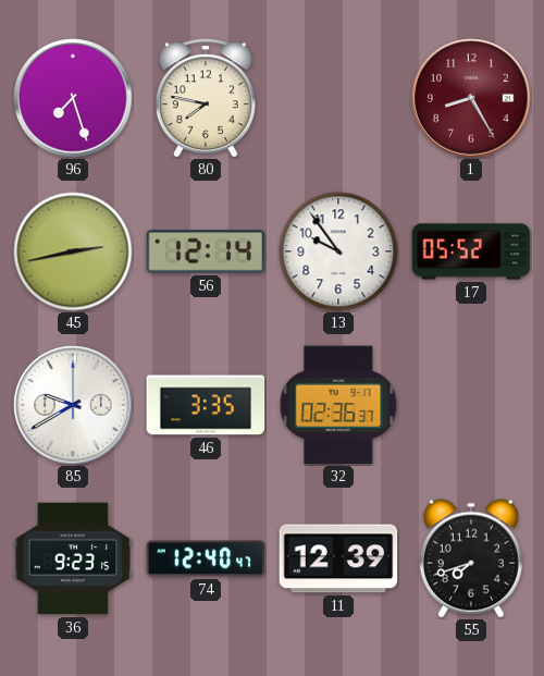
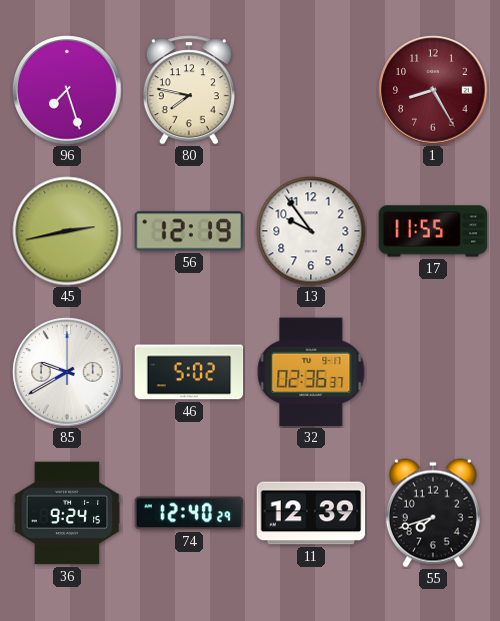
56: 12:14 -> 12:19 (189, 231)
17: 05:52 -> 11:55 (433, 231)
46: 3:35 -> 5:02 (189, 372)
36: 9:23 -> 9:24 (67, 513)
74: 12:40:47 -> 12:40:29 (189, 513)
